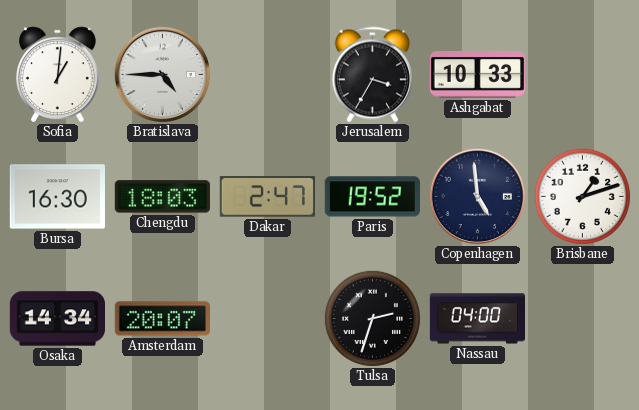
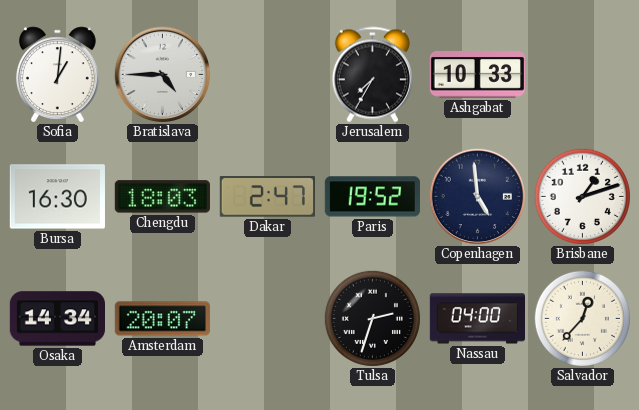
Jerusalem: 3:35 -> 7:35 (372, 75)
Salvador: none -> 12:37 (582, 318)
